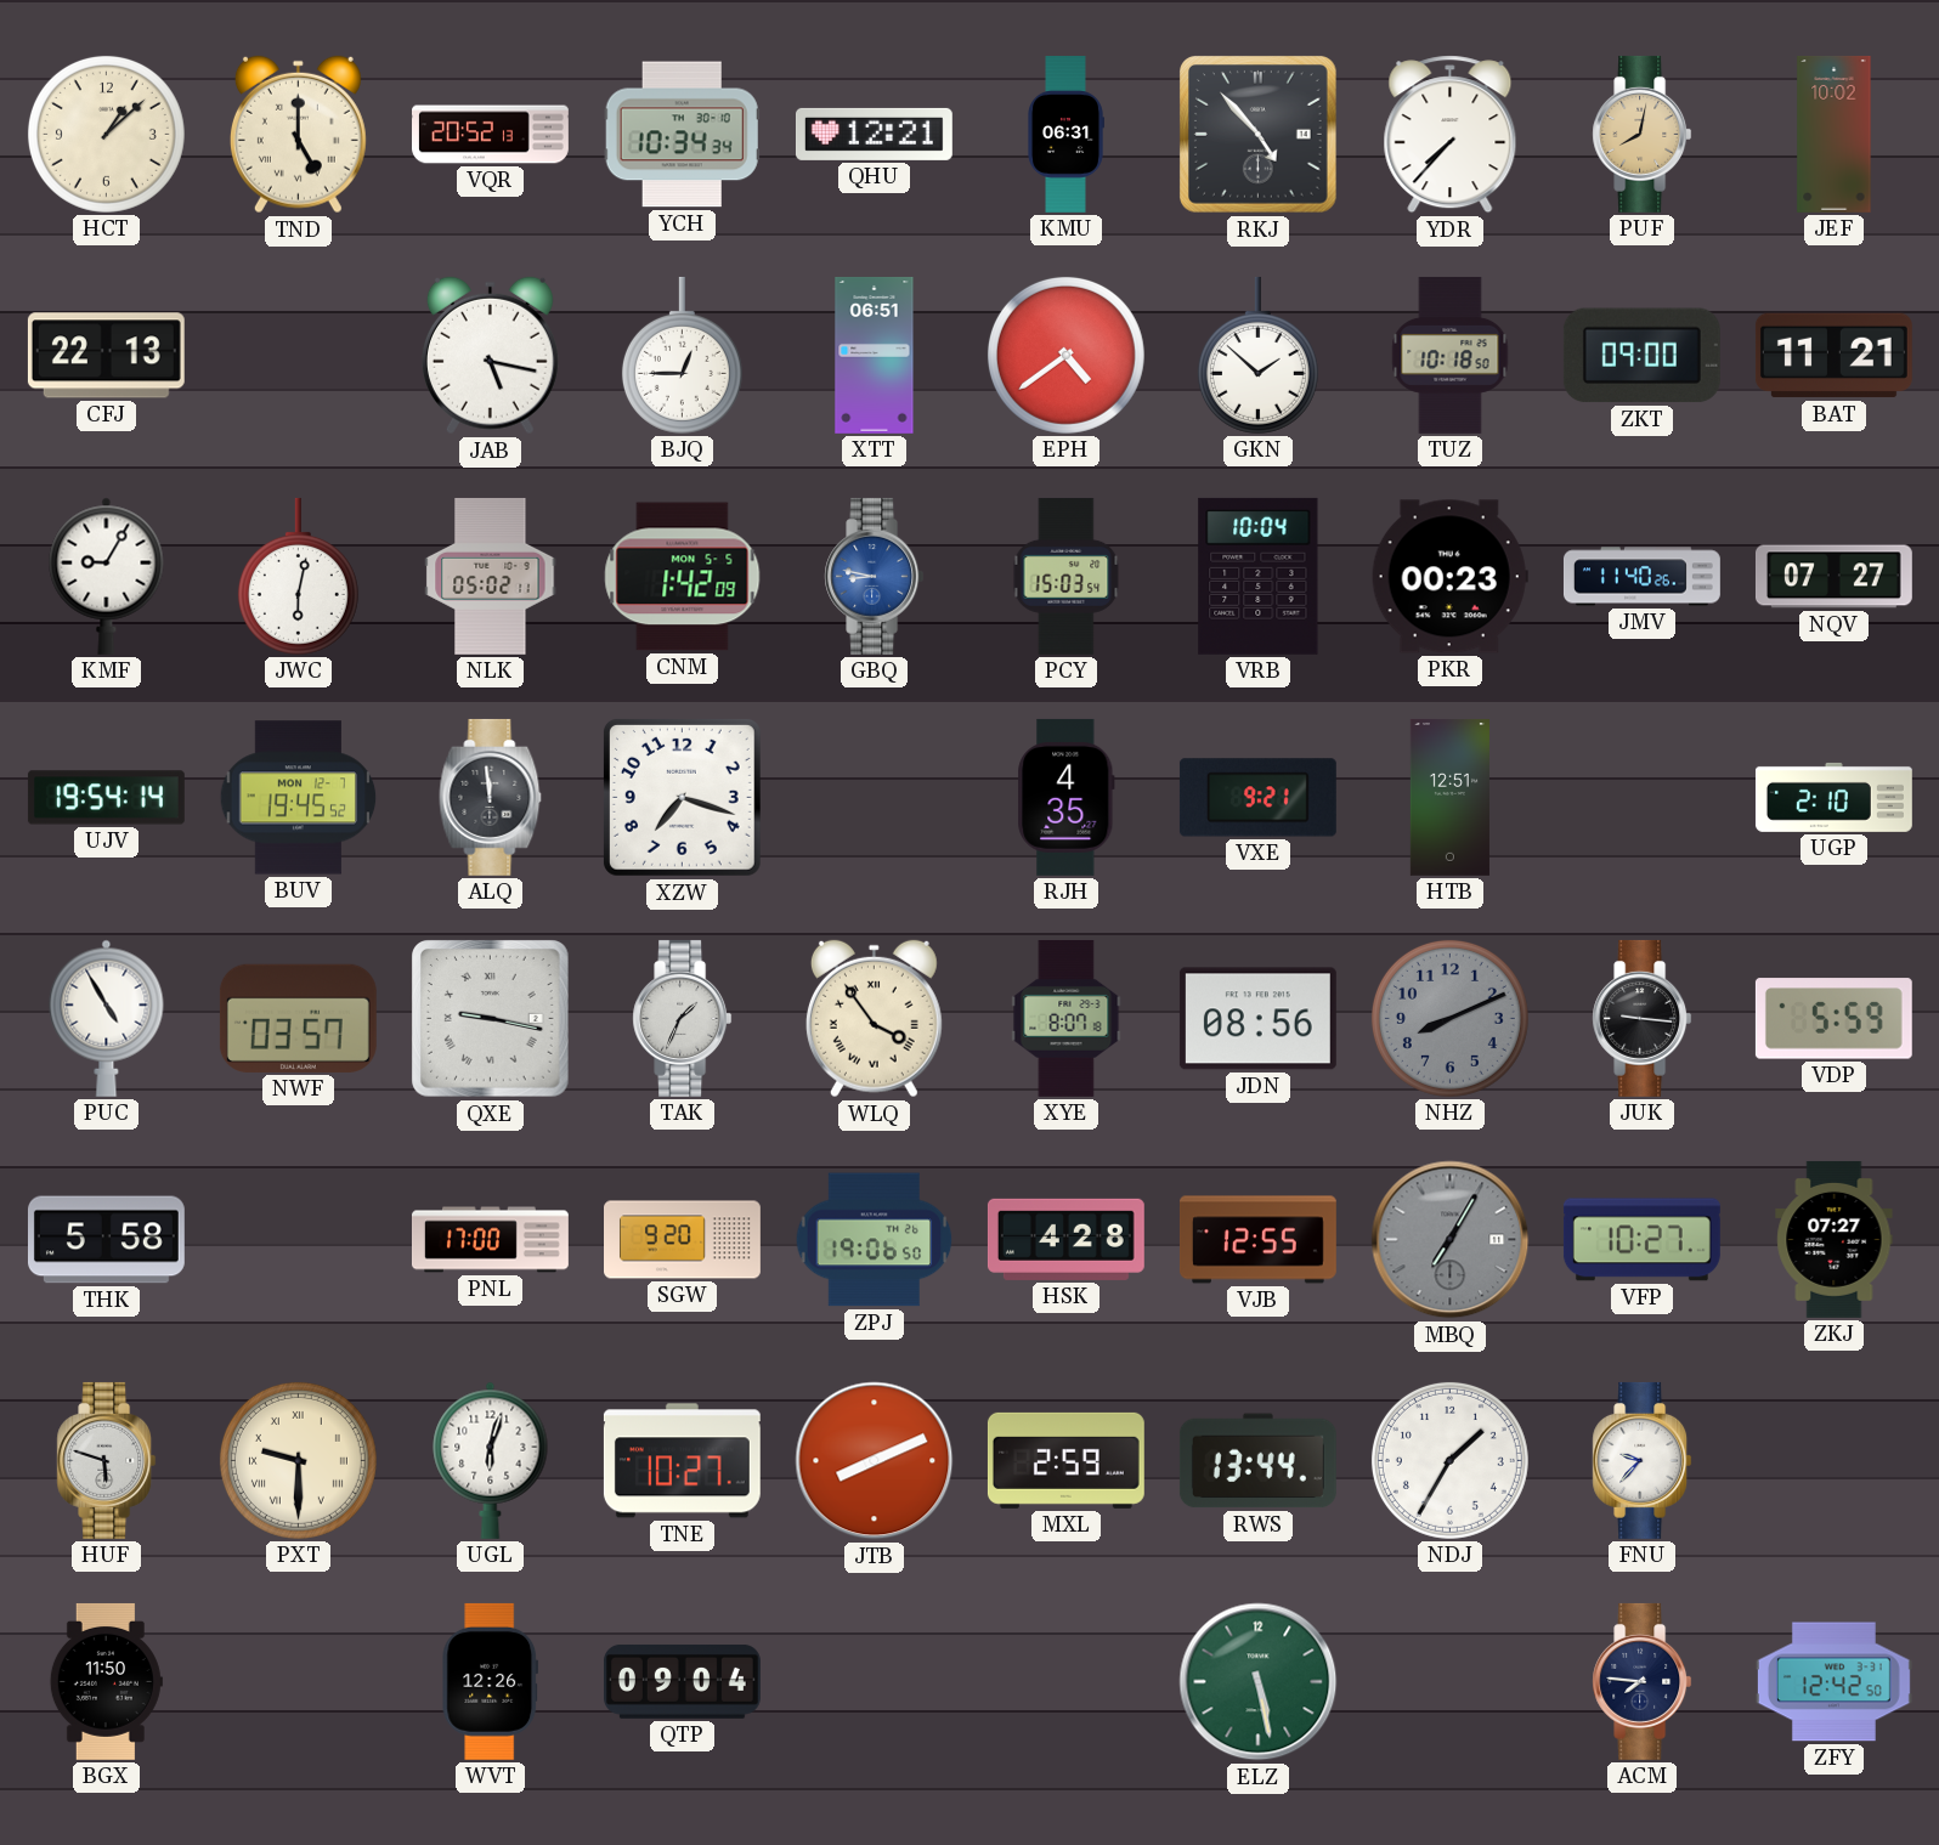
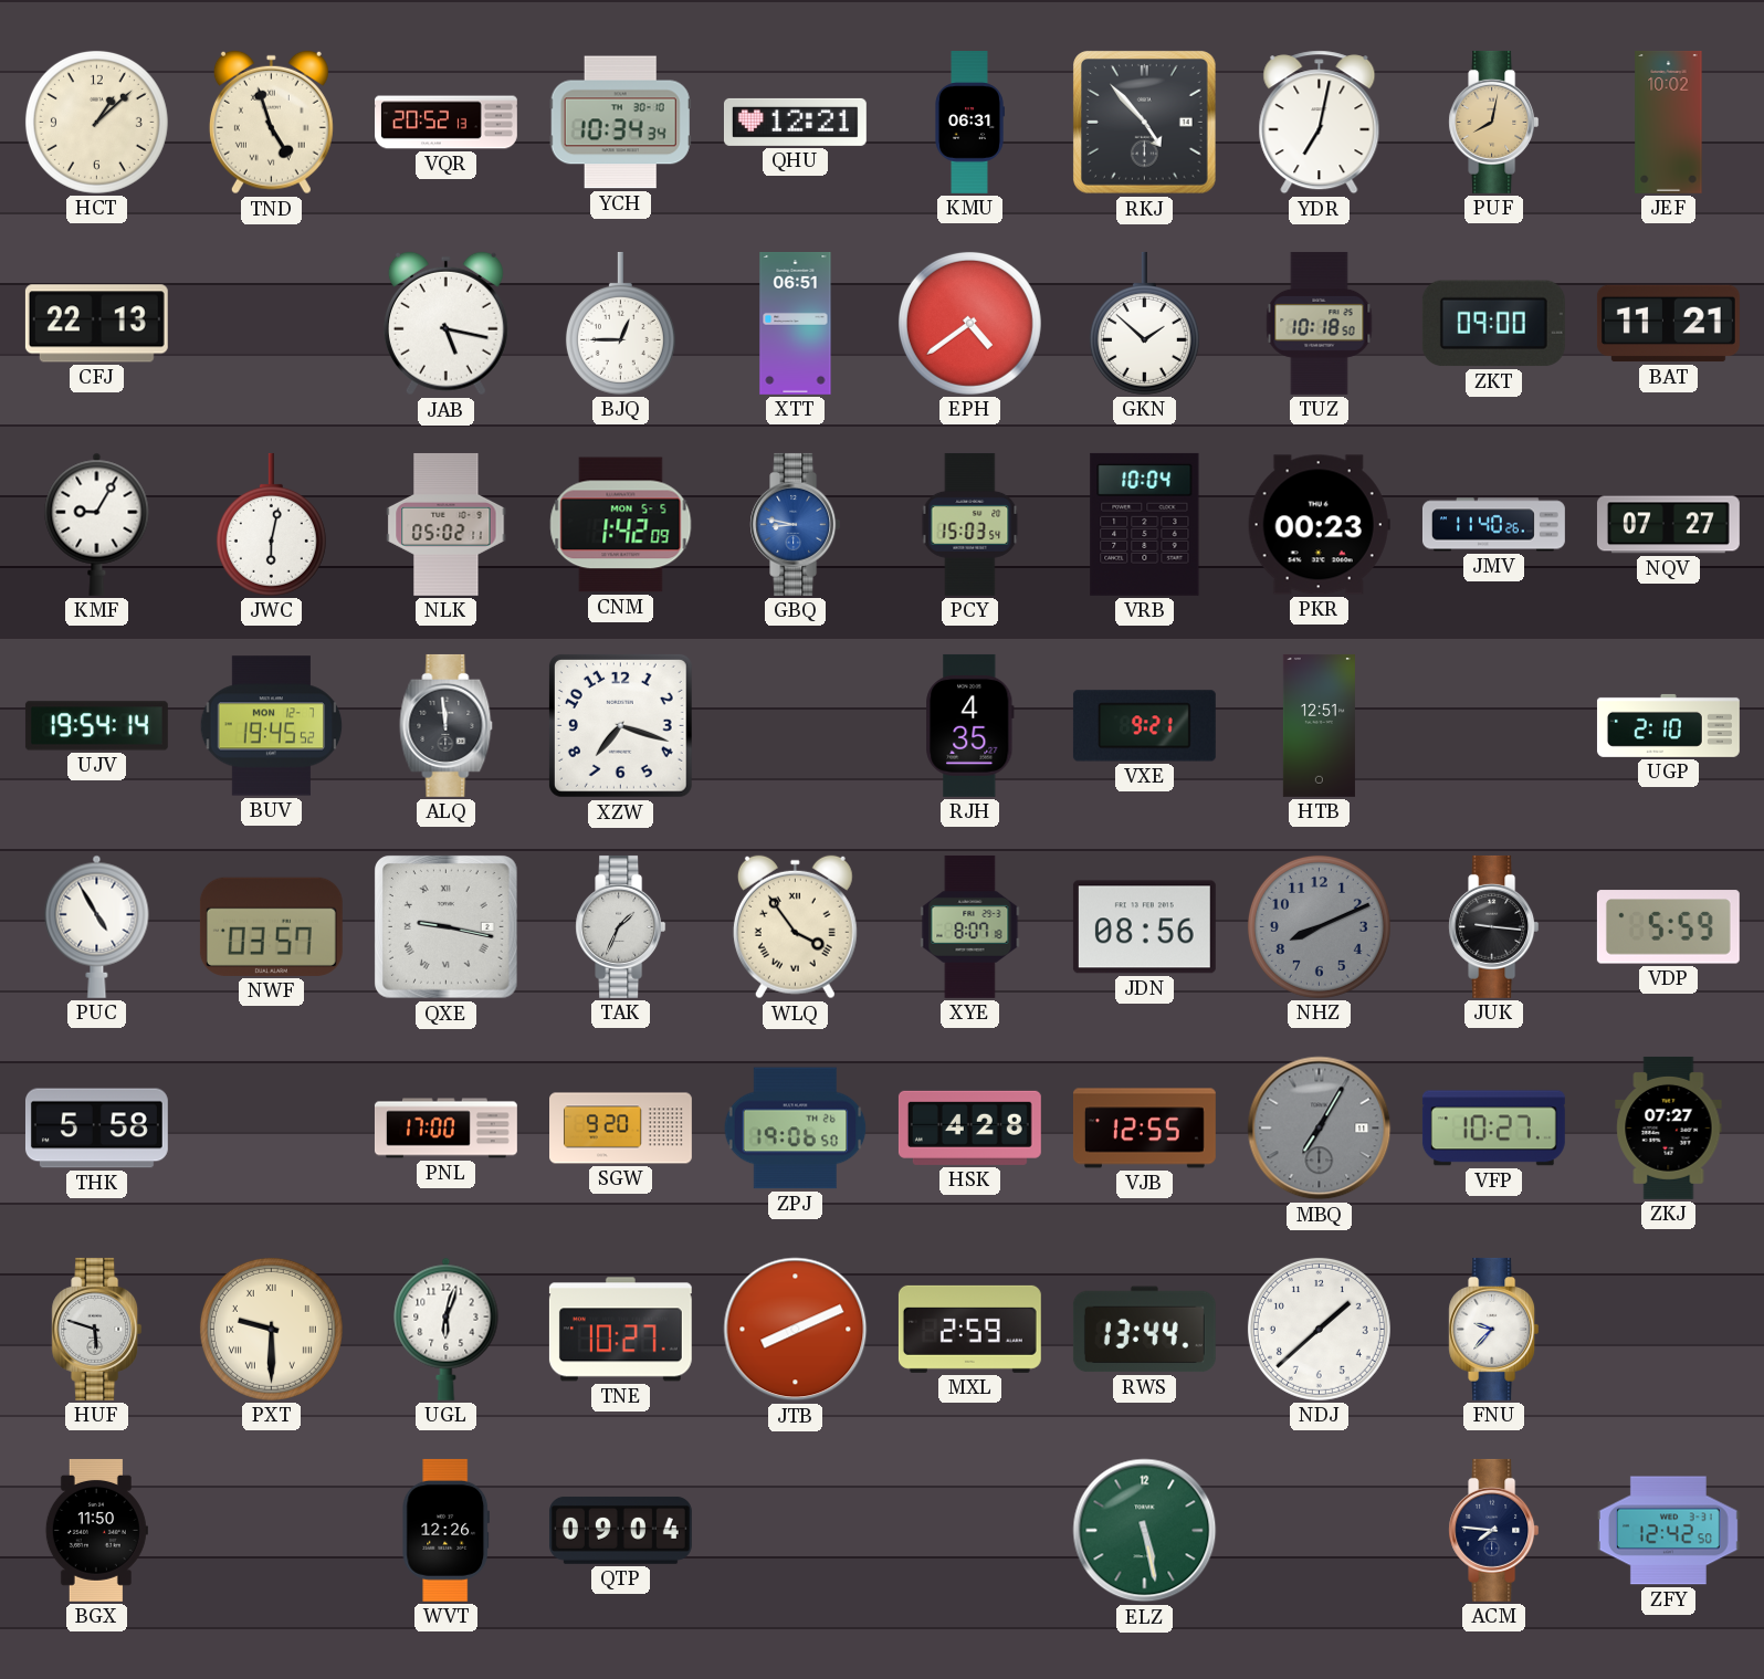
TND: 5:00 -> 4:57 (271, 123)
YDR: 7:37 -> 7:02 (1320, 123)
NDJ: 1:35 -> 1:38 (1319, 1329)
